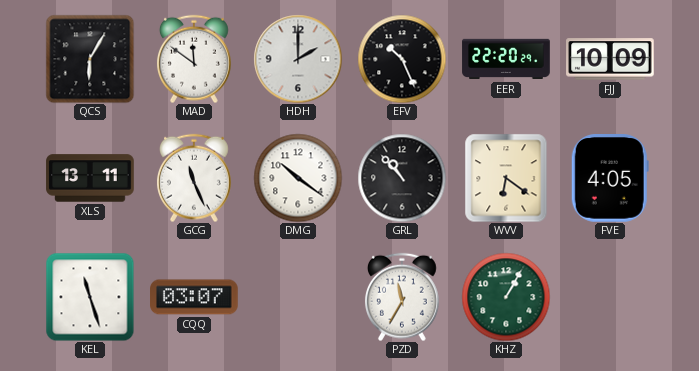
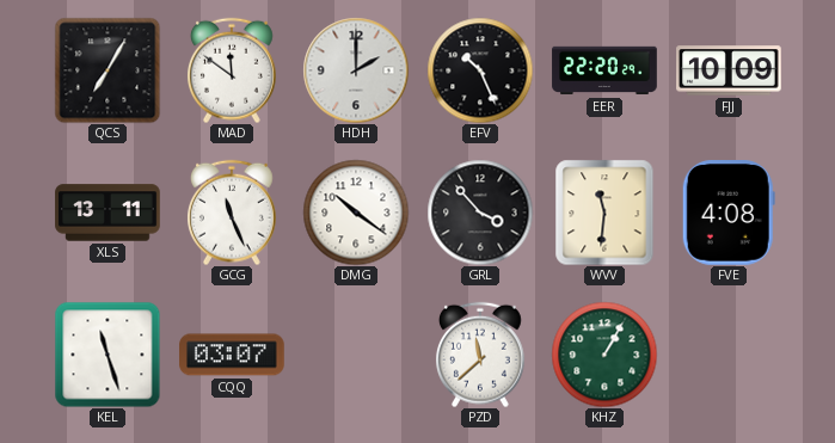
QCS: 6:05 -> 7:05 (108, 70)
GRL: 10:53 -> 3:53 (480, 213)
WVV: 6:21 -> 11:31 (604, 213)
FVE: 4:05 -> 4:08 (729, 214)
PZD: 11:35 -> 11:38 (480, 355)
